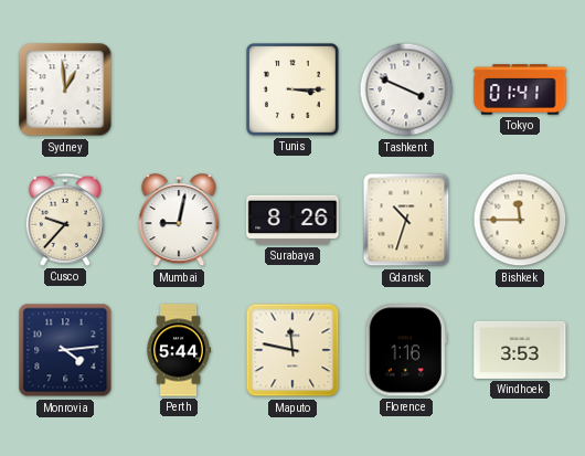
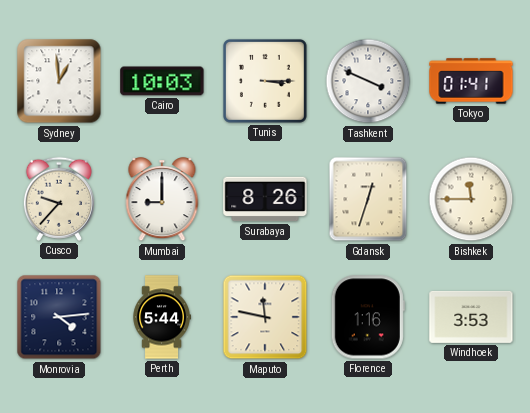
Cairo: none -> 10:03 (162, 81)
Mumbai: 9:02 -> 9:00 (162, 200)
Gdansk: 10:33 -> 12:33 (368, 199)
